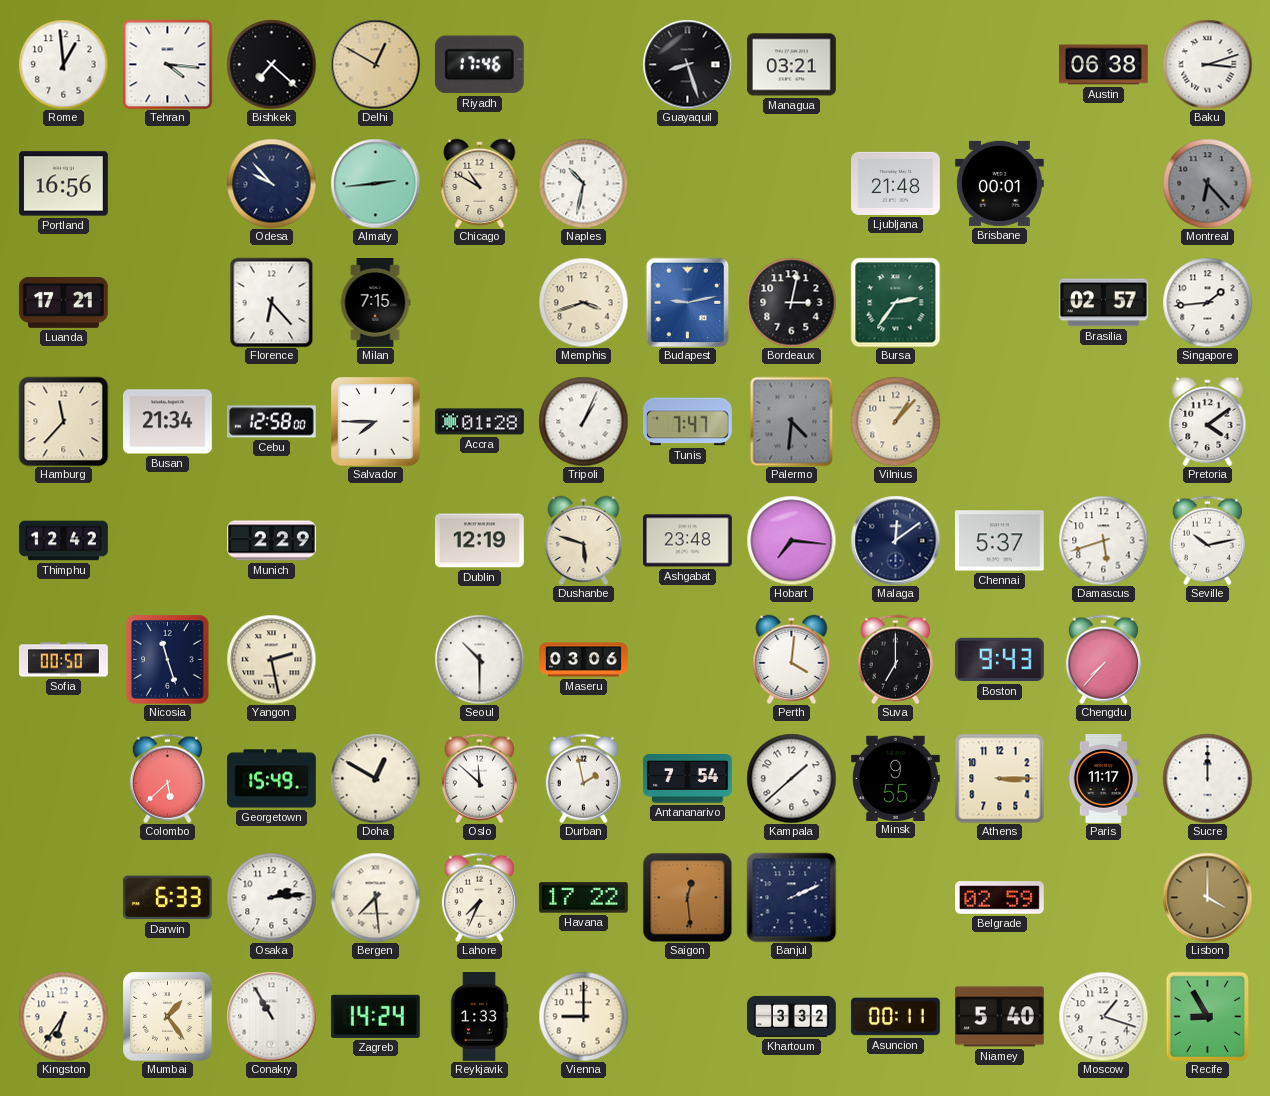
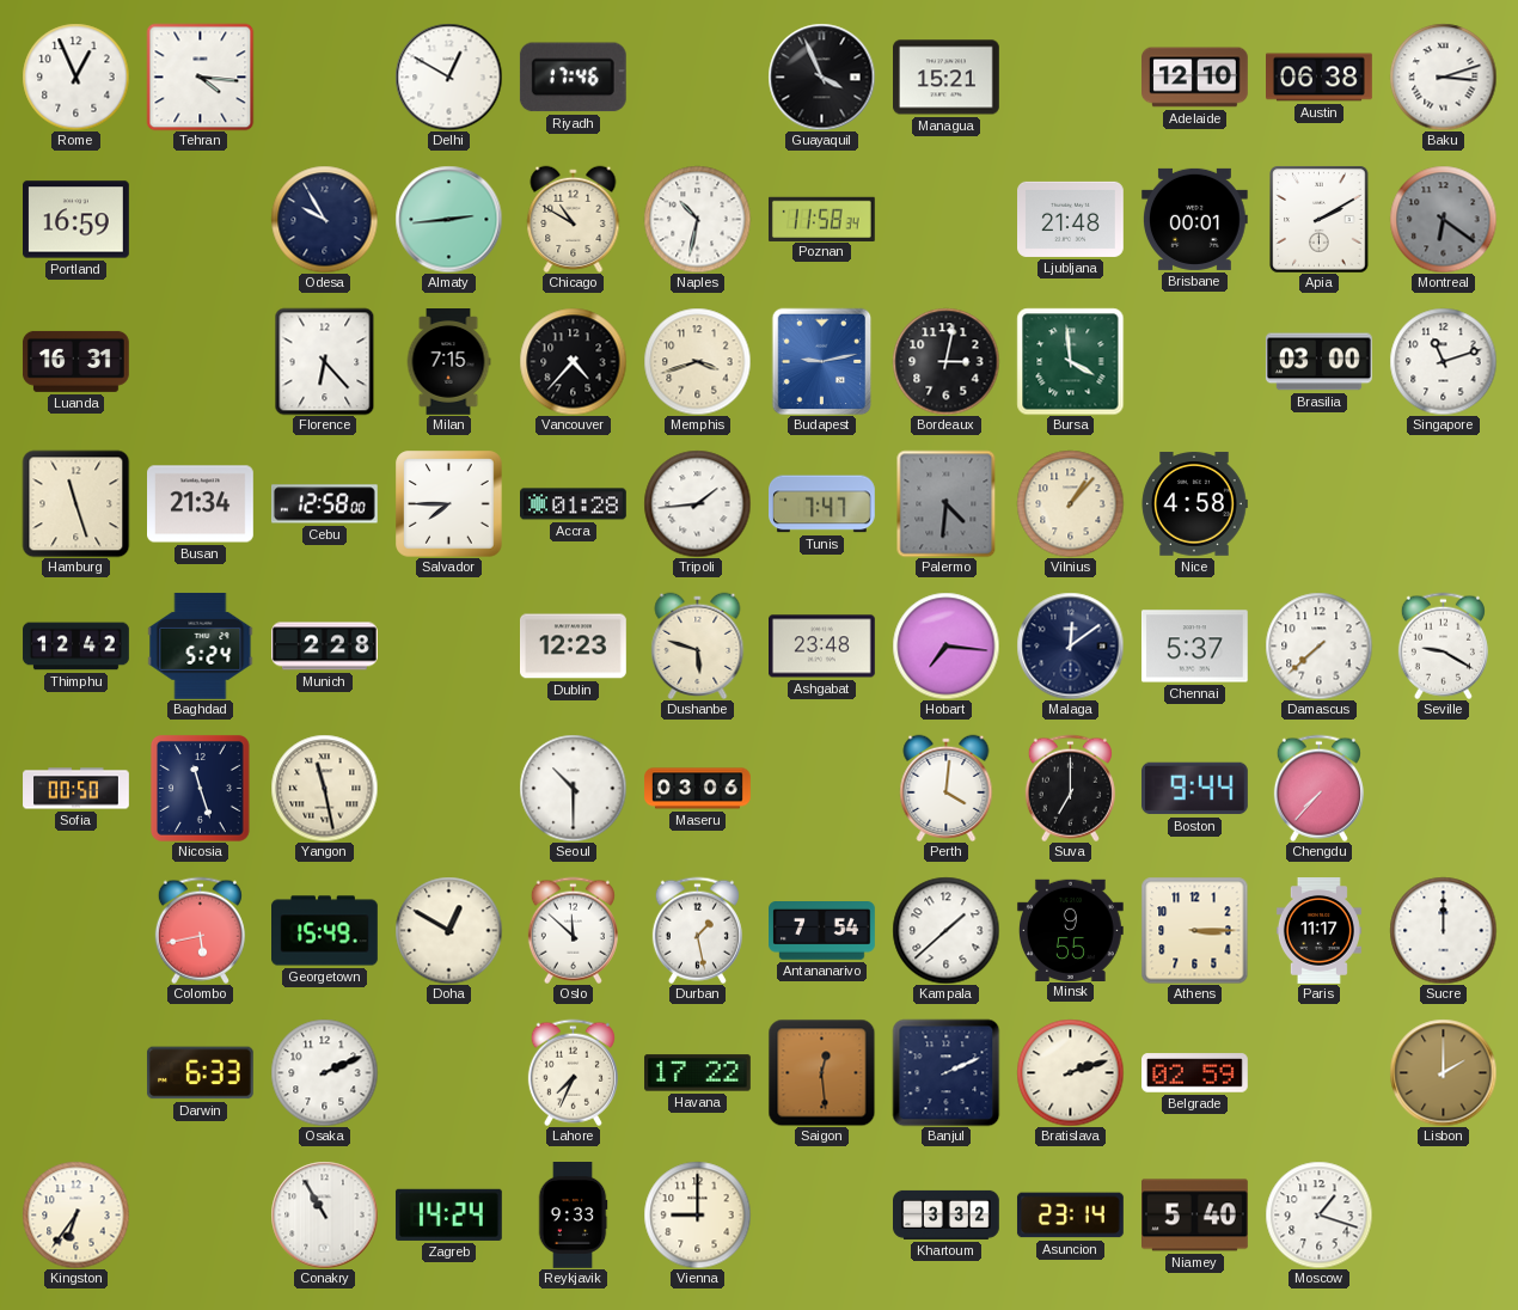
Rome: 12:59 -> 12:56 (75, 76)
Bishkek: 7:22 -> none (271, 64)
Delhi dial: champagne -> white (448, 76)
Guayaquil: 8:27 -> 3:56 (821, 76)
Managua: 03:21 -> 15:21 (947, 78)
Adelaide: none -> 12:10 (1195, 78)
Portland: 16:56 -> 16:59 (76, 220)
Odesa: 9:53 -> 9:55 (324, 219)
Poznan: none -> 11:58 (821, 219)
Apia: none -> 2:10 (1320, 219)
Montreal: 6:23 -> 6:21 (1443, 219)
Luanda: 17:21 -> 16:31 (75, 361)
Vancouver: none -> 4:37 (573, 361)
Bursa: 2:36 -> 3:59 (1070, 361)
Brasilia: 02:57 -> 03:00 (1318, 362)
Singapore: 1:44 -> 11:12 (1443, 361)
Hamburg: 11:37 -> 11:27 (75, 503)
Tripoli: 1:04 -> 1:44 (697, 503)
Nice: none -> 4:58 (1194, 504)
Pretoria: 4:09 -> none (1208, 421)
Baghdad: none -> 5:24 (201, 645)
Munich: 2:29 -> 2:28 (325, 647)
Dublin: 12:19 -> 12:23 (574, 647)
Damascus: 5:42 -> 7:38 (1318, 645)
Seville: 10:13 -> 9:20 (1443, 645)
Yangon: 2:28 -> 11:28 (324, 788)
Boston: 9:43 -> 9:44 (1195, 789)
Colombo: 5:38 -> 5:43 (200, 930)
Durban: 1:58 -> 1:28 (697, 930)
Osaka: 2:14 -> 2:11 (324, 1072)
Bergen: 7:29 -> none (375, 897)
Bratislava: none -> 2:12 (1070, 1072)
Lisbon: 4:00 -> 2:00 (1443, 1072)
Mumbai: 1:24 -> none (167, 1016)
Reykjavik: 1:33 -> 9:33 (573, 1216)
Asuncion: 00:11 -> 23:14 (1070, 1216)
Recife: 8:55 -> none (1207, 1016)
